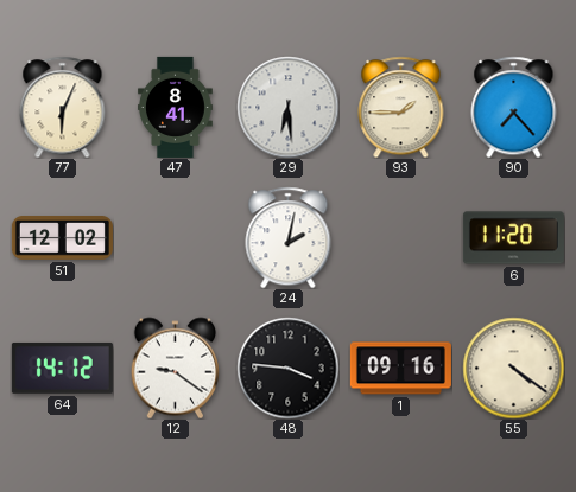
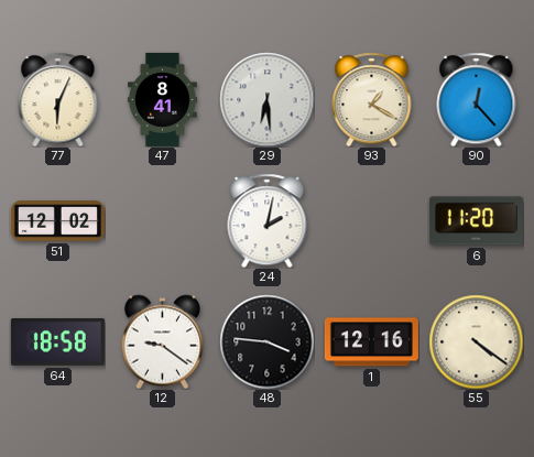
93: 1:45 -> 1:20 (372, 99)
90: 7:23 -> 12:23 (477, 99)
64: 14:12 -> 18:58 (57, 341)
1: 09:16 -> 12:16 (371, 342)
